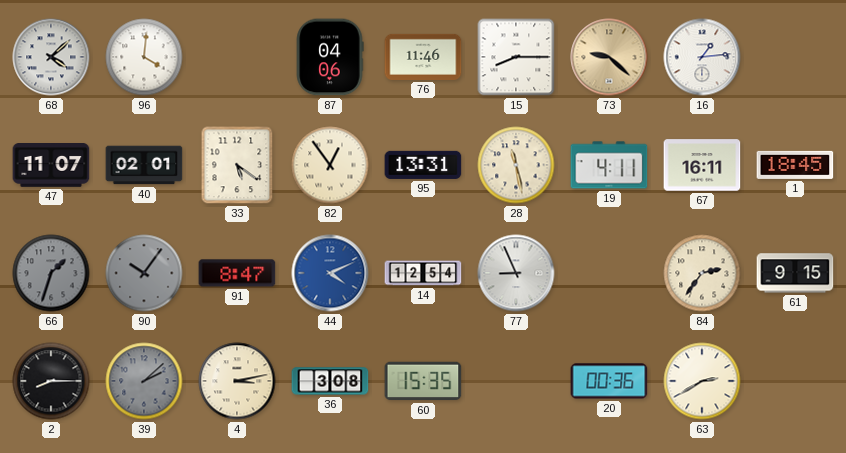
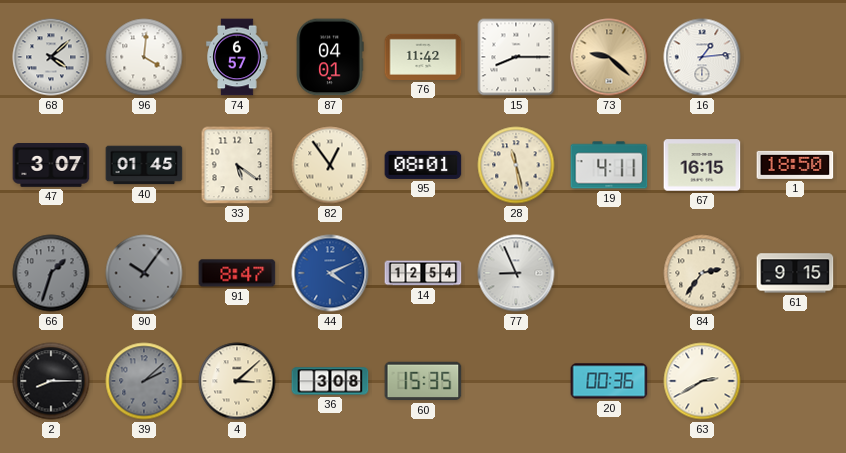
74: none -> 6:57 (237, 57)
87: 04:06 -> 04:01 (330, 57)
76: 11:46 -> 11:42 (423, 57)
47: 11:07 -> 3:07 (51, 165)
40: 02:01 -> 01:45 (144, 165)
95: 13:31 -> 08:01 (423, 165)
67: 16:11 -> 16:15 (702, 165)
1: 18:45 -> 18:50 (795, 165)
4: 3:13 -> 3:08 (237, 381)
